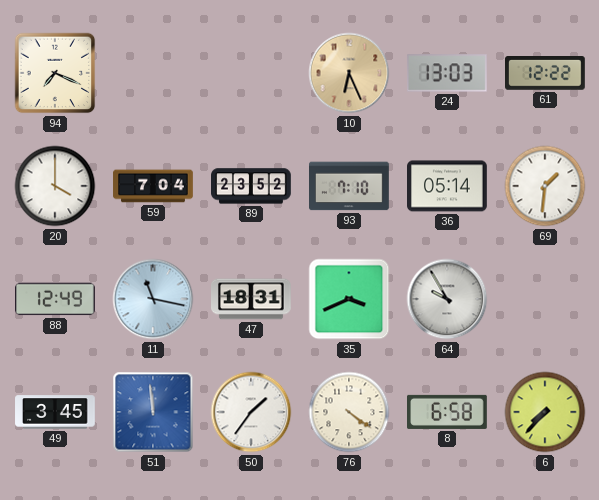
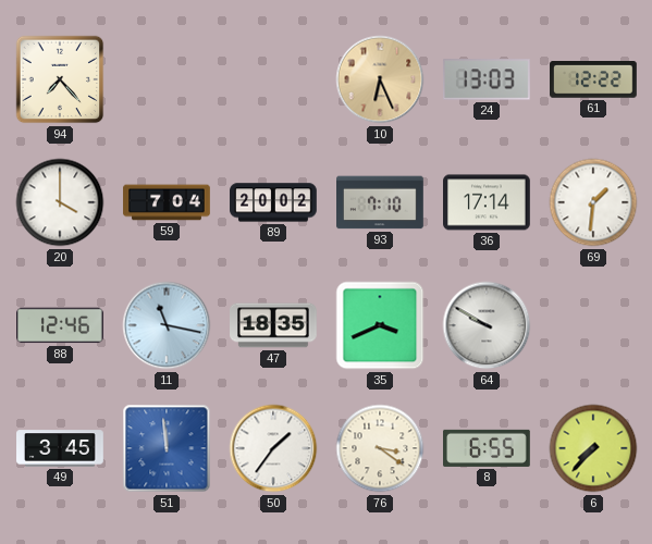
94: 7:19 -> 7:23 (60, 79)
89: 23:52 -> 20:02 (274, 202)
36: 05:14 -> 17:14 (488, 202)
88: 12:49 -> 12:46 (61, 325)
47: 18:31 -> 18:35 (274, 325)
64: 9:55 -> 9:50 (487, 325)
76: 4:21 -> 3:21 (380, 448)
8: 6:58 -> 6:55 (488, 448)
